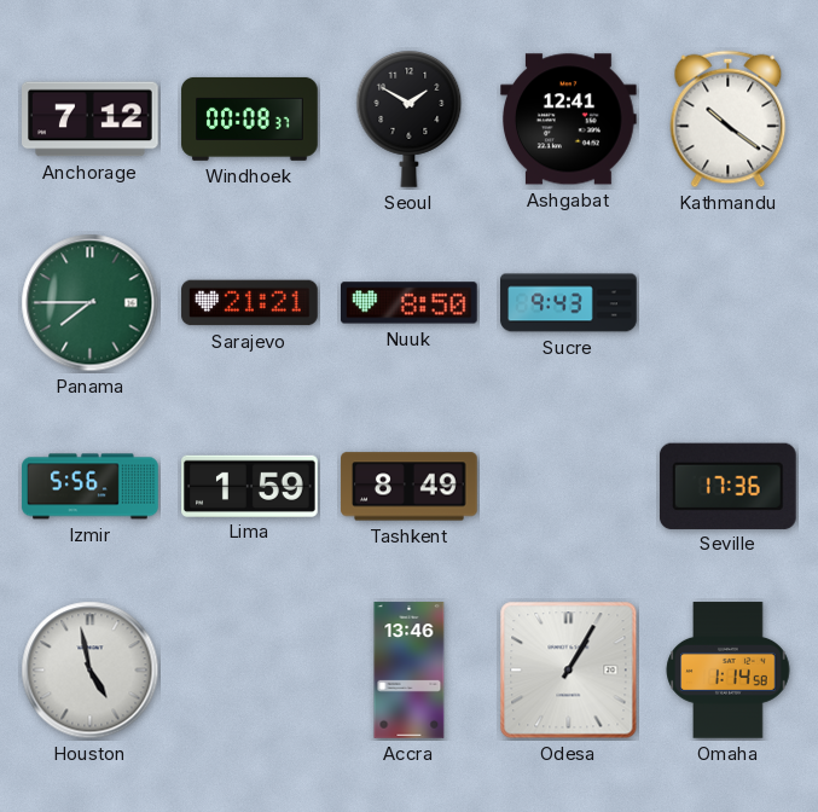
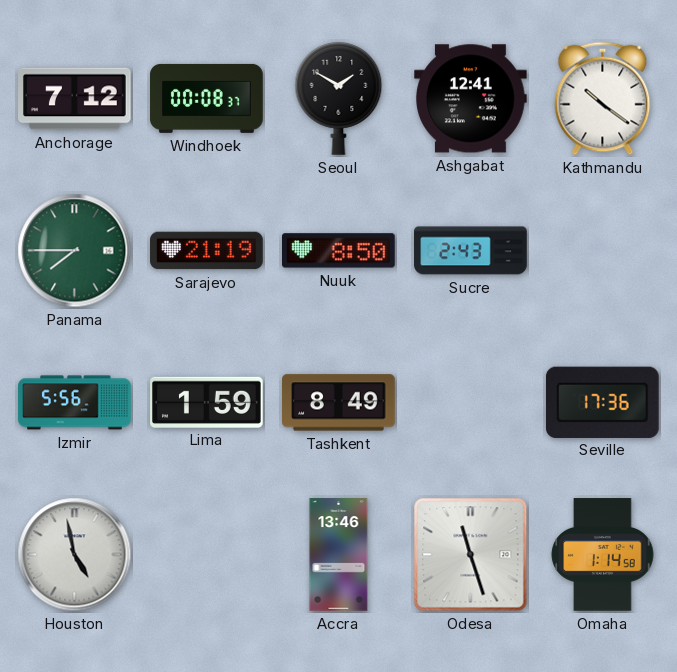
Sarajevo: 21:21 -> 21:19 (207, 251)
Sucre: 9:43 -> 2:43 (471, 251)
Odesa: 1:05 -> 11:27 (471, 555)
